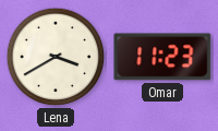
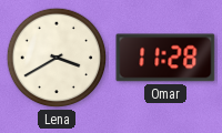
Omar: 11:23 -> 11:28 (165, 58)
